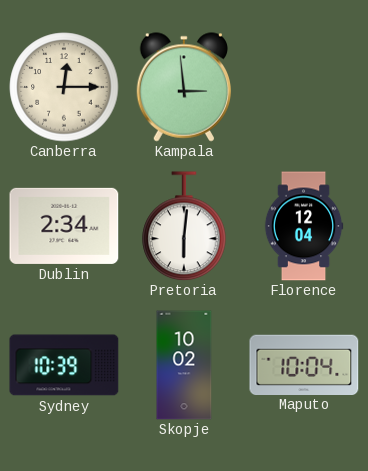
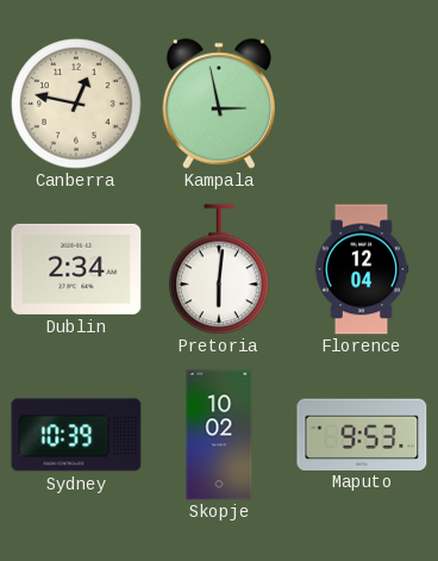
Canberra: 12:15 -> 12:47 (76, 104)
Kampala: 2:59 -> 2:58 (218, 104)
Maputo: 10:04 -> 9:53 (362, 434)
